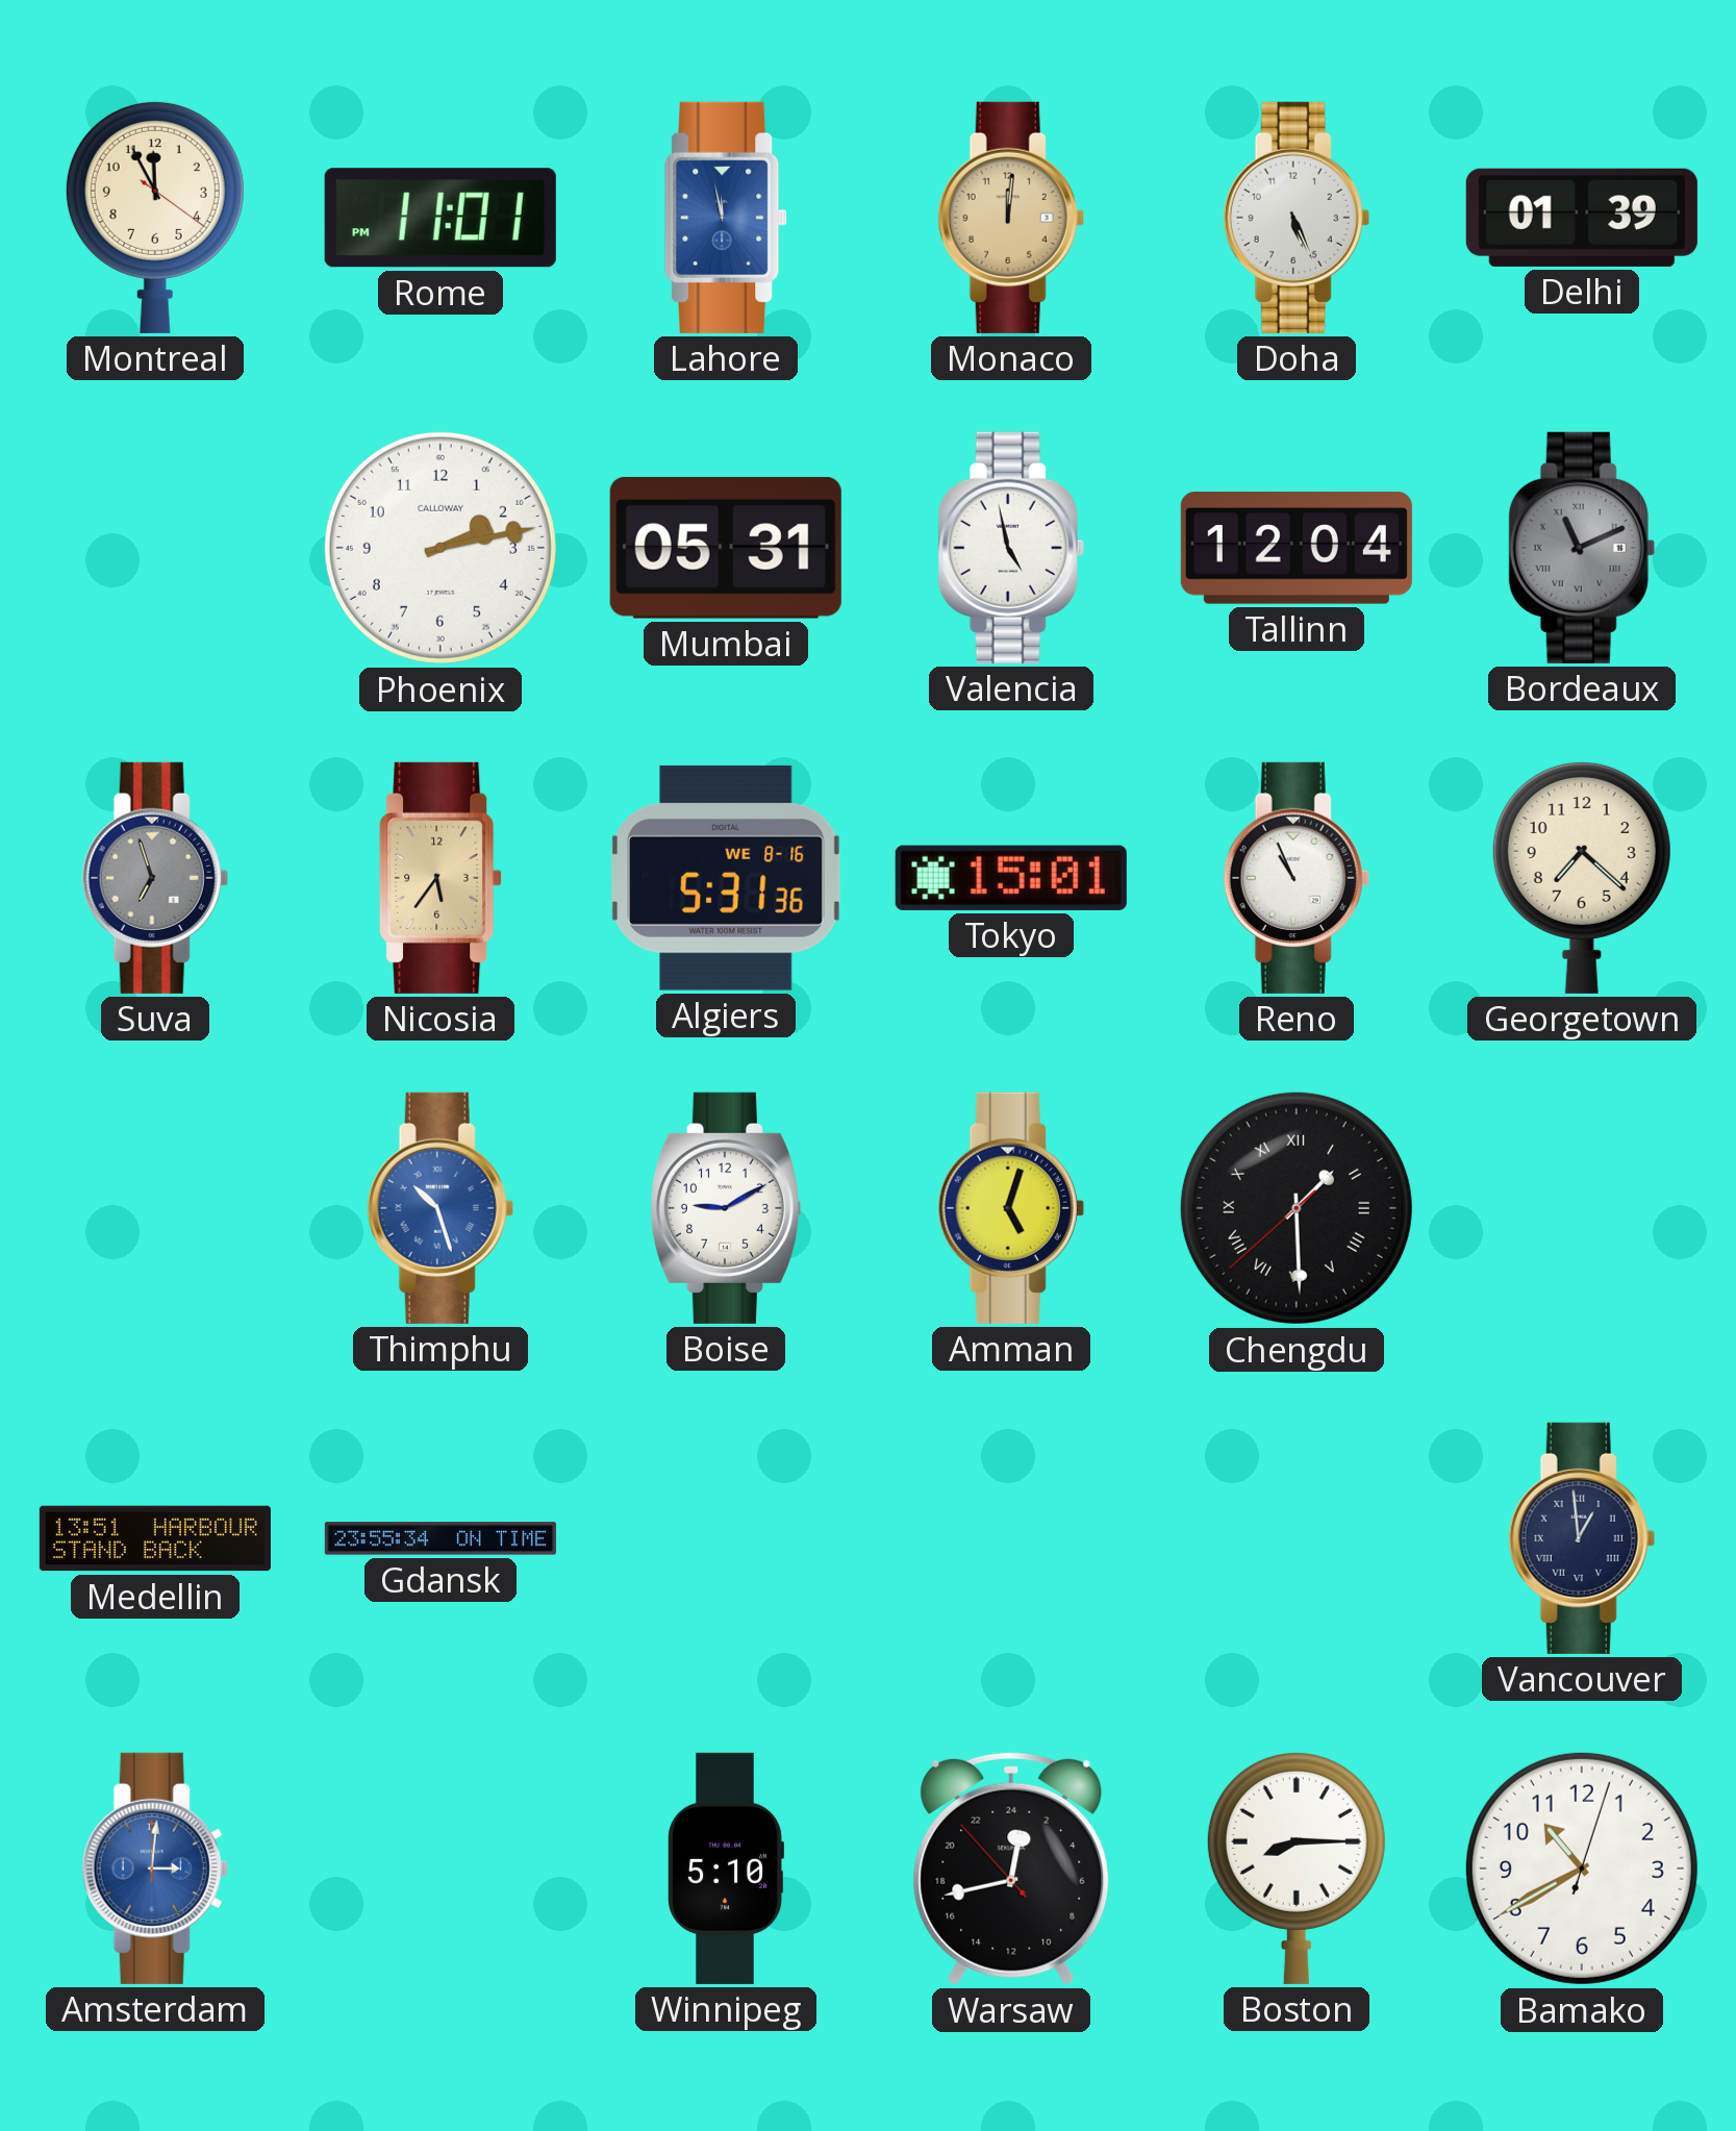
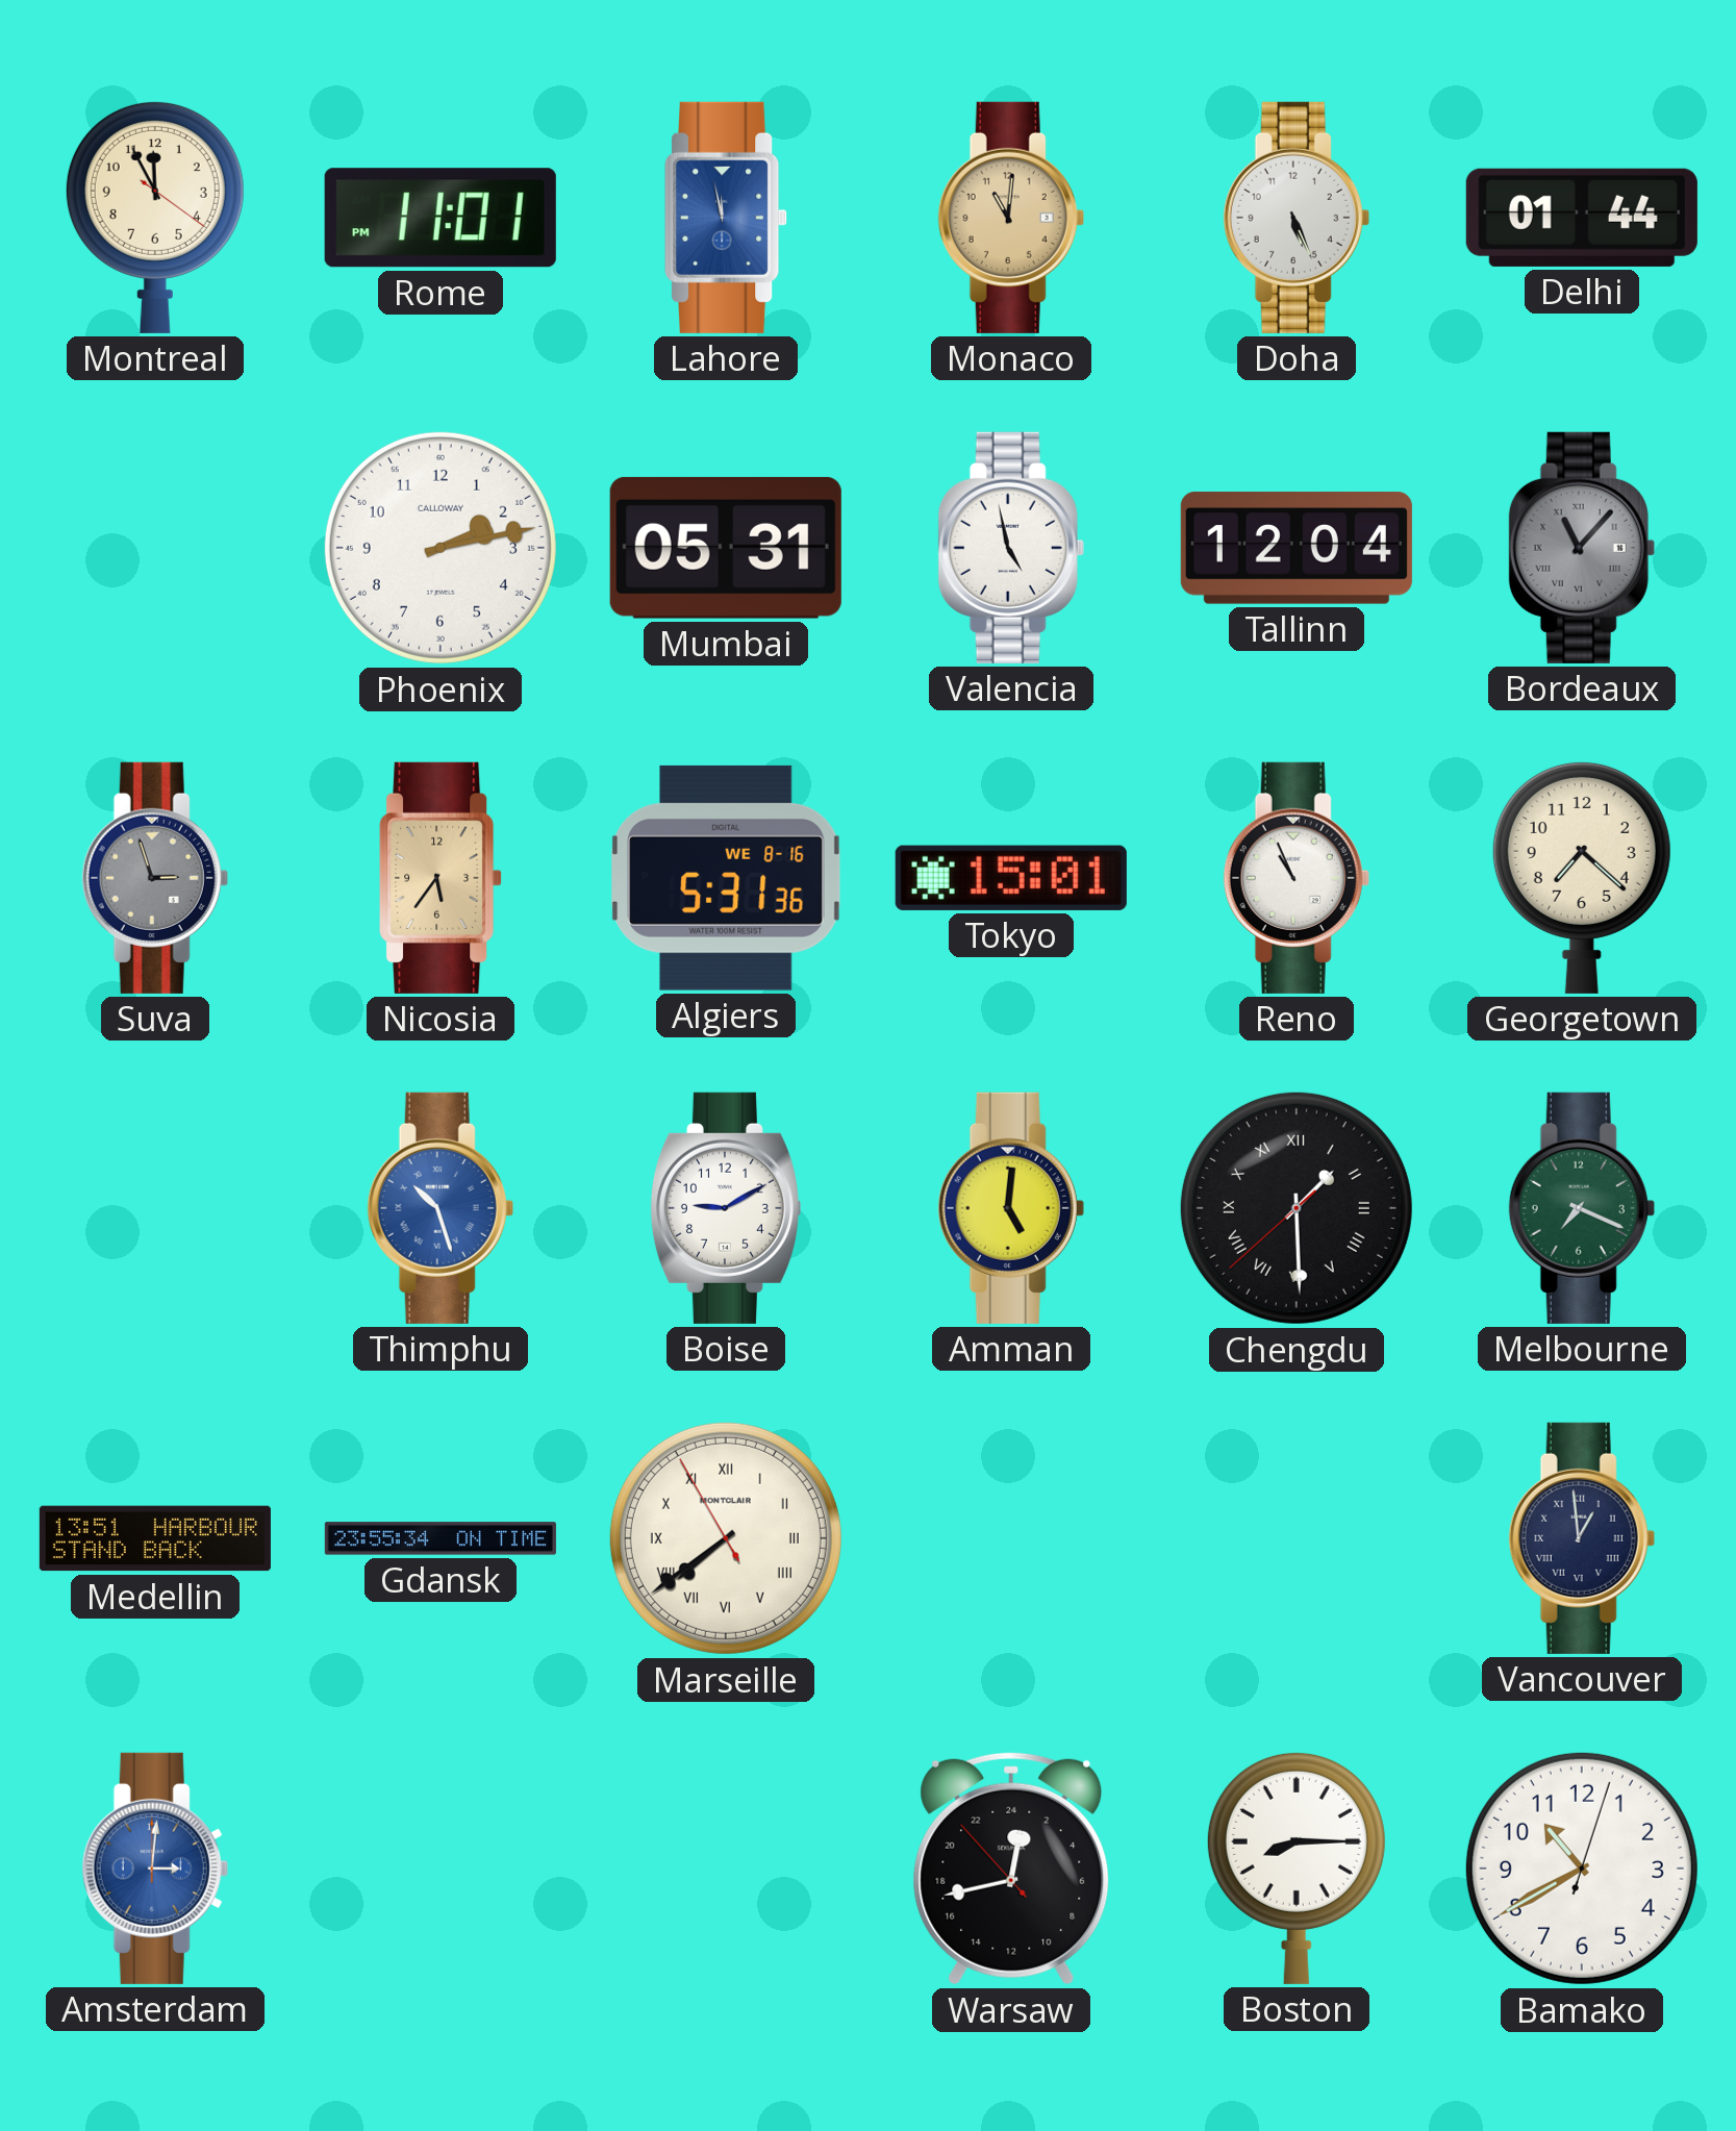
Monaco: 12:01 -> 11:01 (1011, 218)
Delhi: 01:39 -> 01:44 (1582, 218)
Bordeaux: 11:11 -> 11:07 (1582, 548)
Suva: 6:57 -> 2:57 (155, 878)
Amman: 5:03 -> 5:01 (1011, 1208)
Melbourne: none -> 7:19 (1582, 1208)
Marseille: none -> 7:38 (726, 1538)
Winnipeg: 5:10 -> none (726, 1869)
